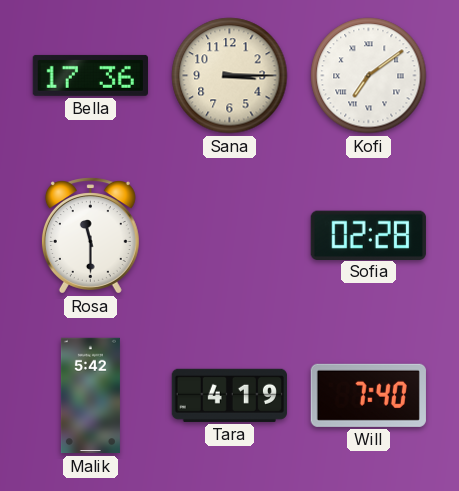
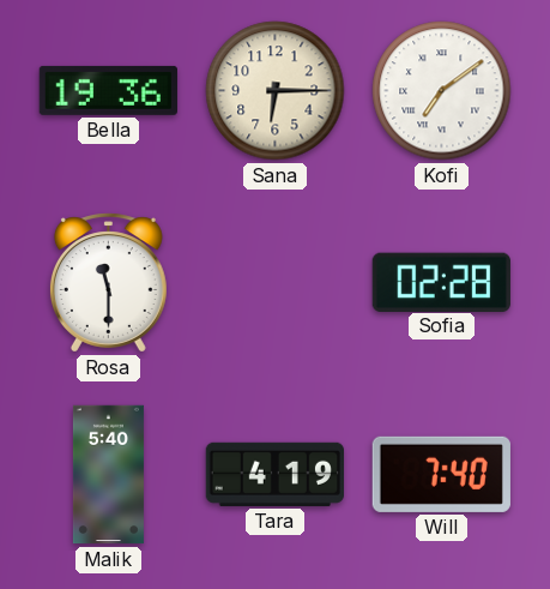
Bella: 17:36 -> 19:36 (108, 90)
Sana: 3:15 -> 6:15 (276, 91)
Malik: 5:42 -> 5:40 (108, 475)
